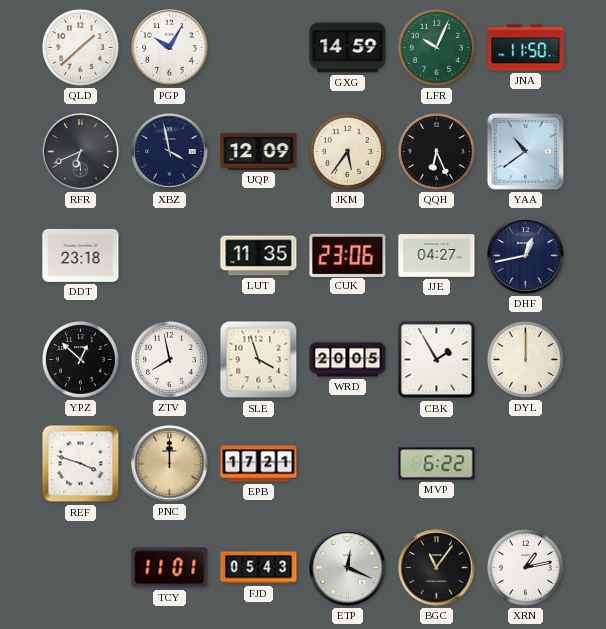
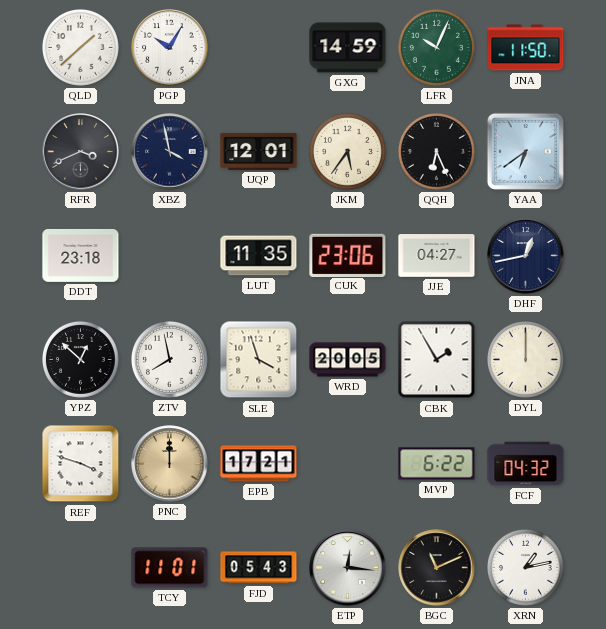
RFR: 6:41 -> 3:41 (81, 152)
UQP: 12:09 -> 12:01 (259, 151)
YAA: 10:39 -> 6:39 (525, 151)
FCF: none -> 04:32 (526, 464)
ETP: 12:19 -> 12:16 (348, 568)
BGC: 11:06 -> 11:11 (437, 568)
